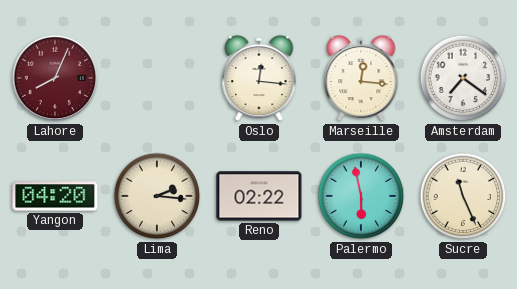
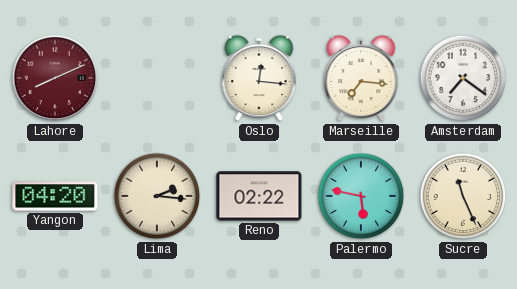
Lahore: 8:04 -> 8:11 (55, 78)
Marseille: 12:16 -> 7:16 (361, 78)
Palermo: 5:58 -> 5:47 (361, 196)
